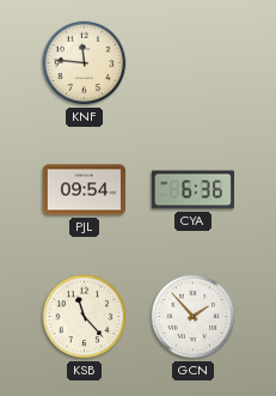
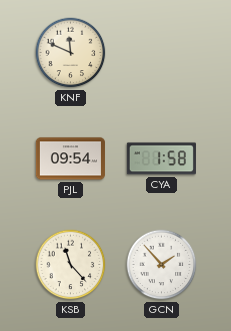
KNF: 11:46 -> 11:49 (71, 53)
CYA: 6:36 -> 1:58 (161, 159)
